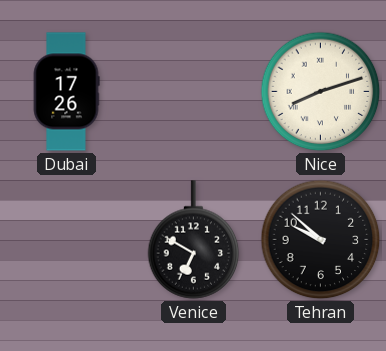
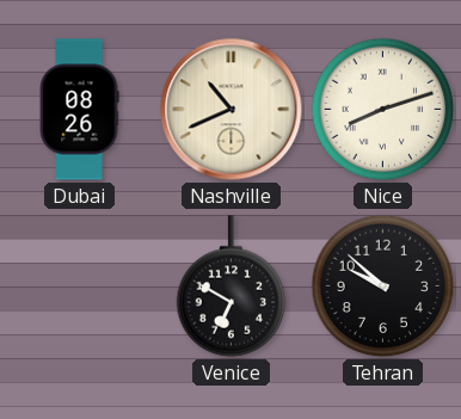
Dubai: 17:26 -> 08:26 (79, 110)
Nashville: none -> 10:41 (232, 110)
